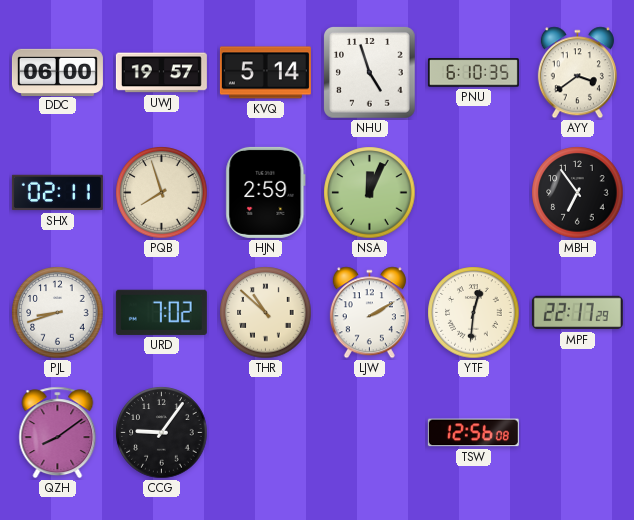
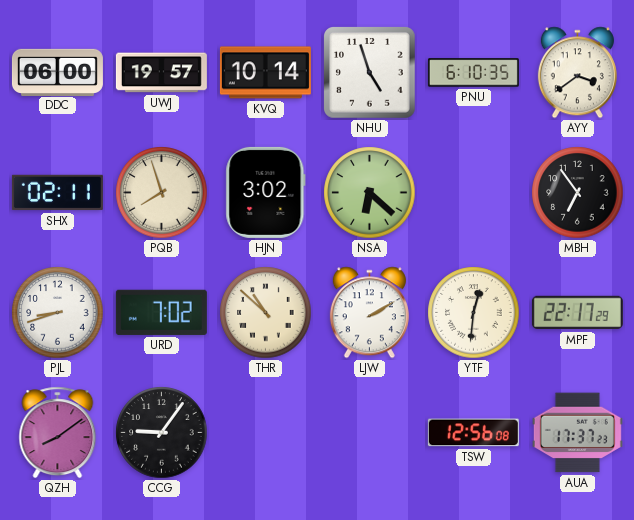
KVQ: 5:14 -> 10:14 (265, 73)
HJN: 2:59 -> 3:02 (266, 192)
NSA: 12:04 -> 6:22 (370, 193)
AUA: none -> 17:37 (577, 433)
